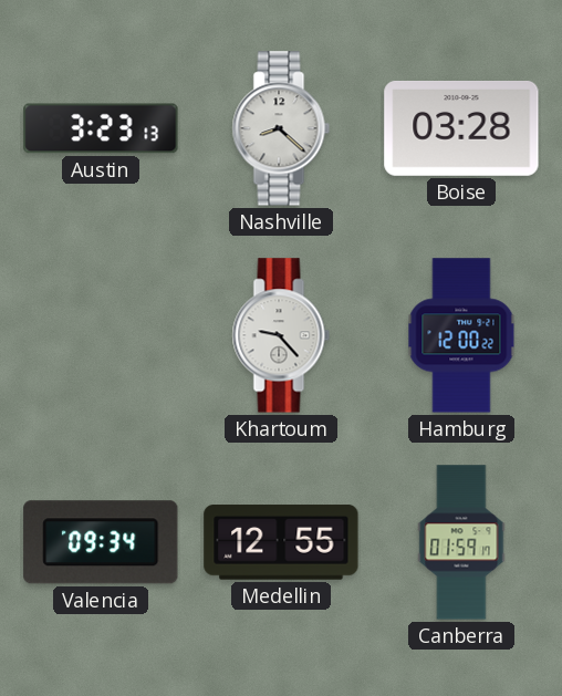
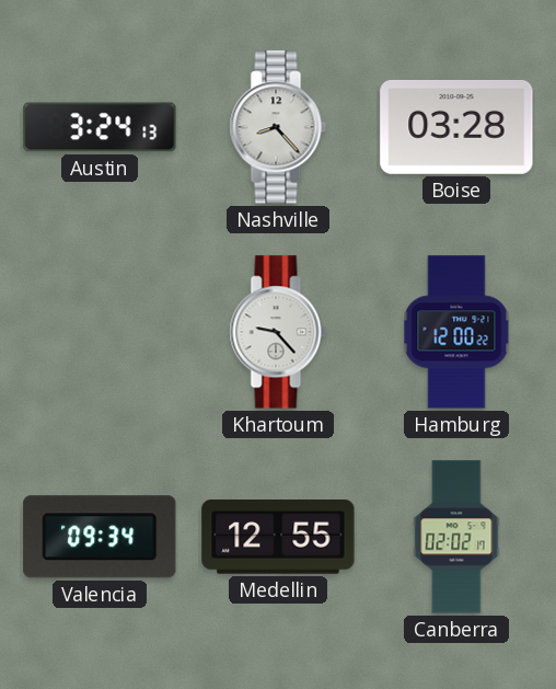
Austin: 3:23 -> 3:24 (100, 127)
Nashville: 8:22 -> 8:23 (278, 127)
Canberra: 01:59 -> 02:02 (456, 537)
